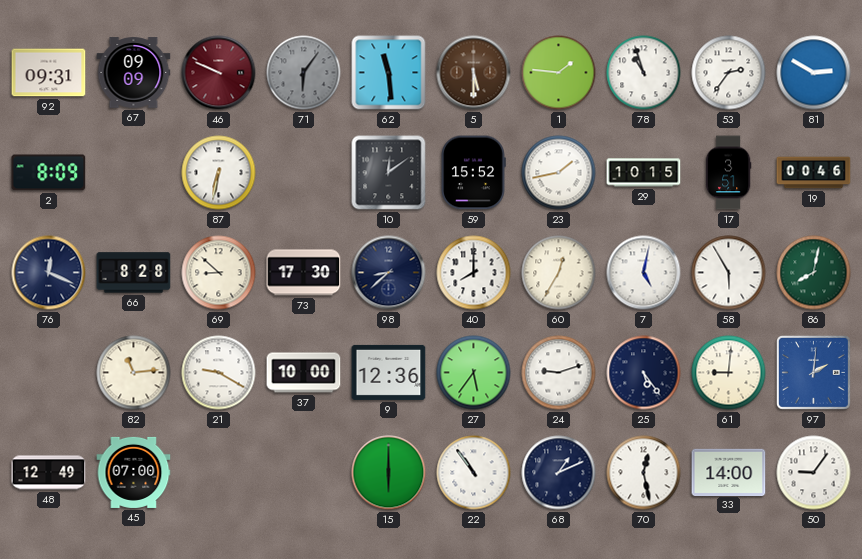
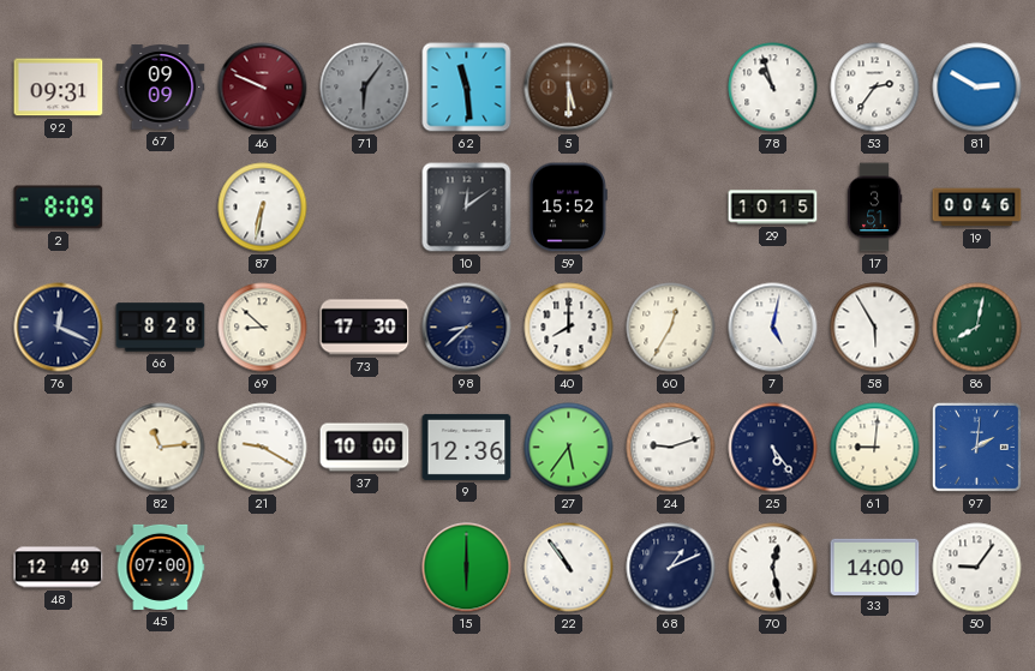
1: 1:46 -> none (559, 73)
23: 1:43 -> none (559, 173)
